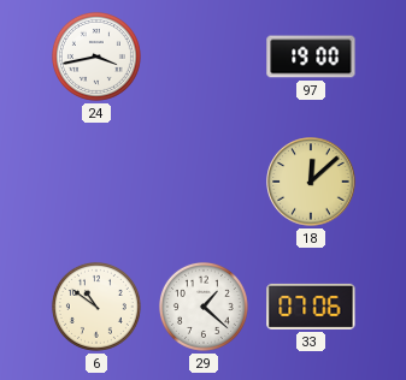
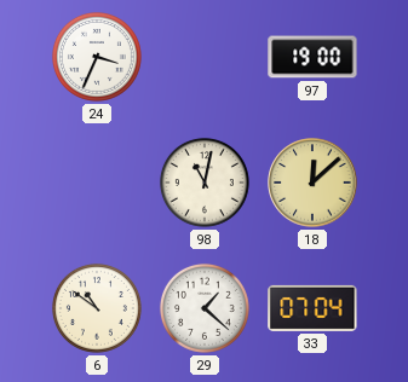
24: 3:43 -> 3:34 (97, 57)
98: none -> 11:02 (205, 183)
33: 07:06 -> 07:04 (312, 308)
